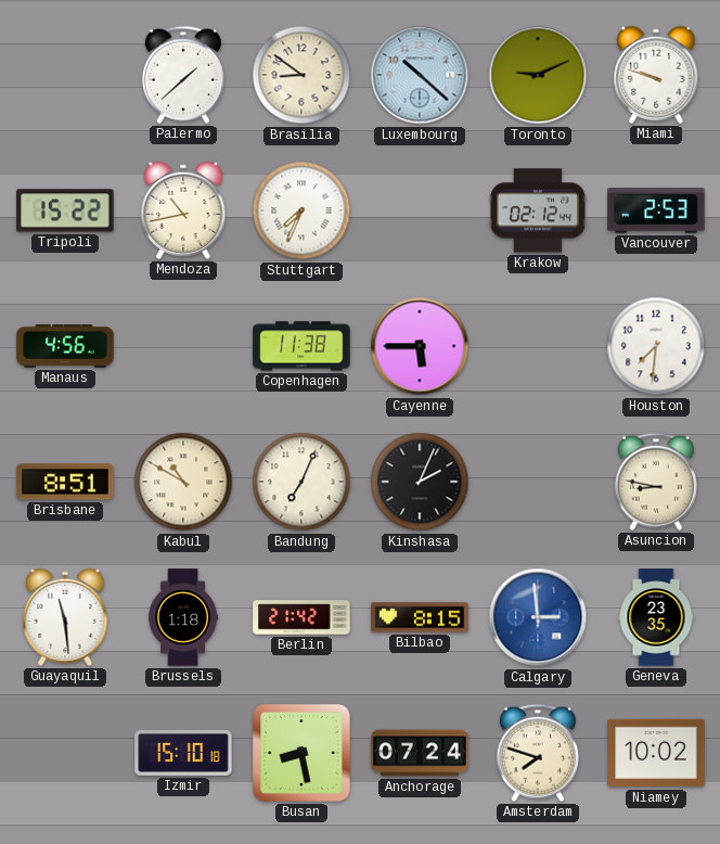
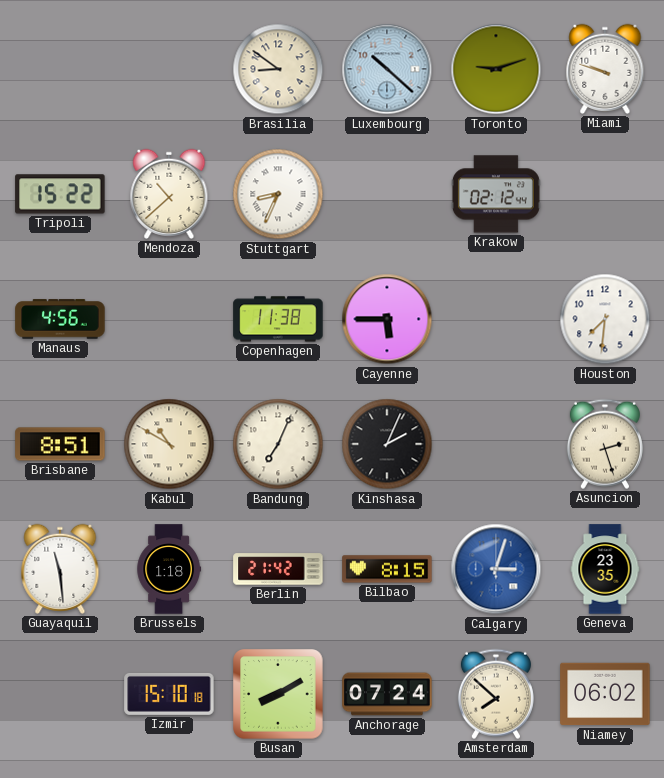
Palermo: 1:38 -> none (183, 75)
Toronto: 9:11 -> 9:12 (496, 69)
Mendoza: 10:43 -> 10:38 (169, 194)
Stuttgart: 7:34 -> 8:34 (278, 194)
Vancouver: 2:53 -> none (656, 210)
Asuncion: 8:47 -> 2:27 (605, 444)
Calgary: 2:59 -> 3:03 (496, 569)
Busan: 8:28 -> 8:10 (278, 694)
Amsterdam: 7:48 -> 7:52 (496, 694)
Niamey: 10:02 -> 06:02 (605, 694)
